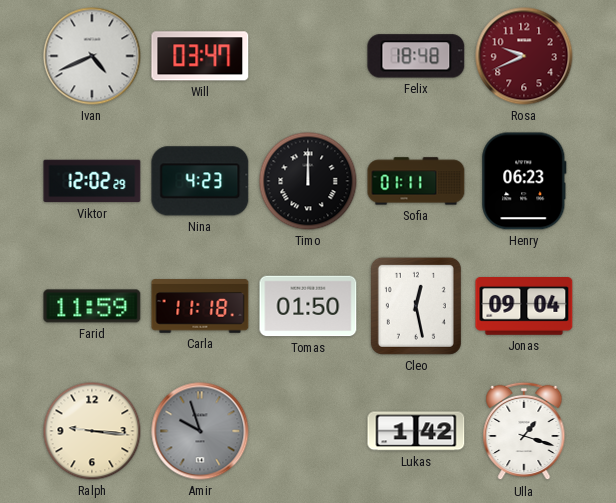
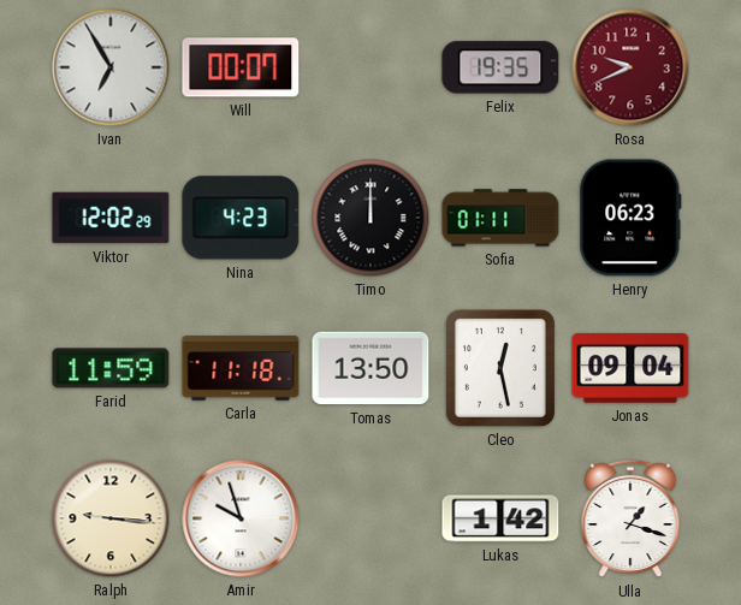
Ivan: 4:41 -> 6:55 (111, 67)
Will: 03:47 -> 00:07 (241, 67)
Felix: 18:48 -> 19:35 (500, 67)
Tomas: 01:50 -> 13:50 (370, 368)
Amir dial: grey -> white (241, 518)
